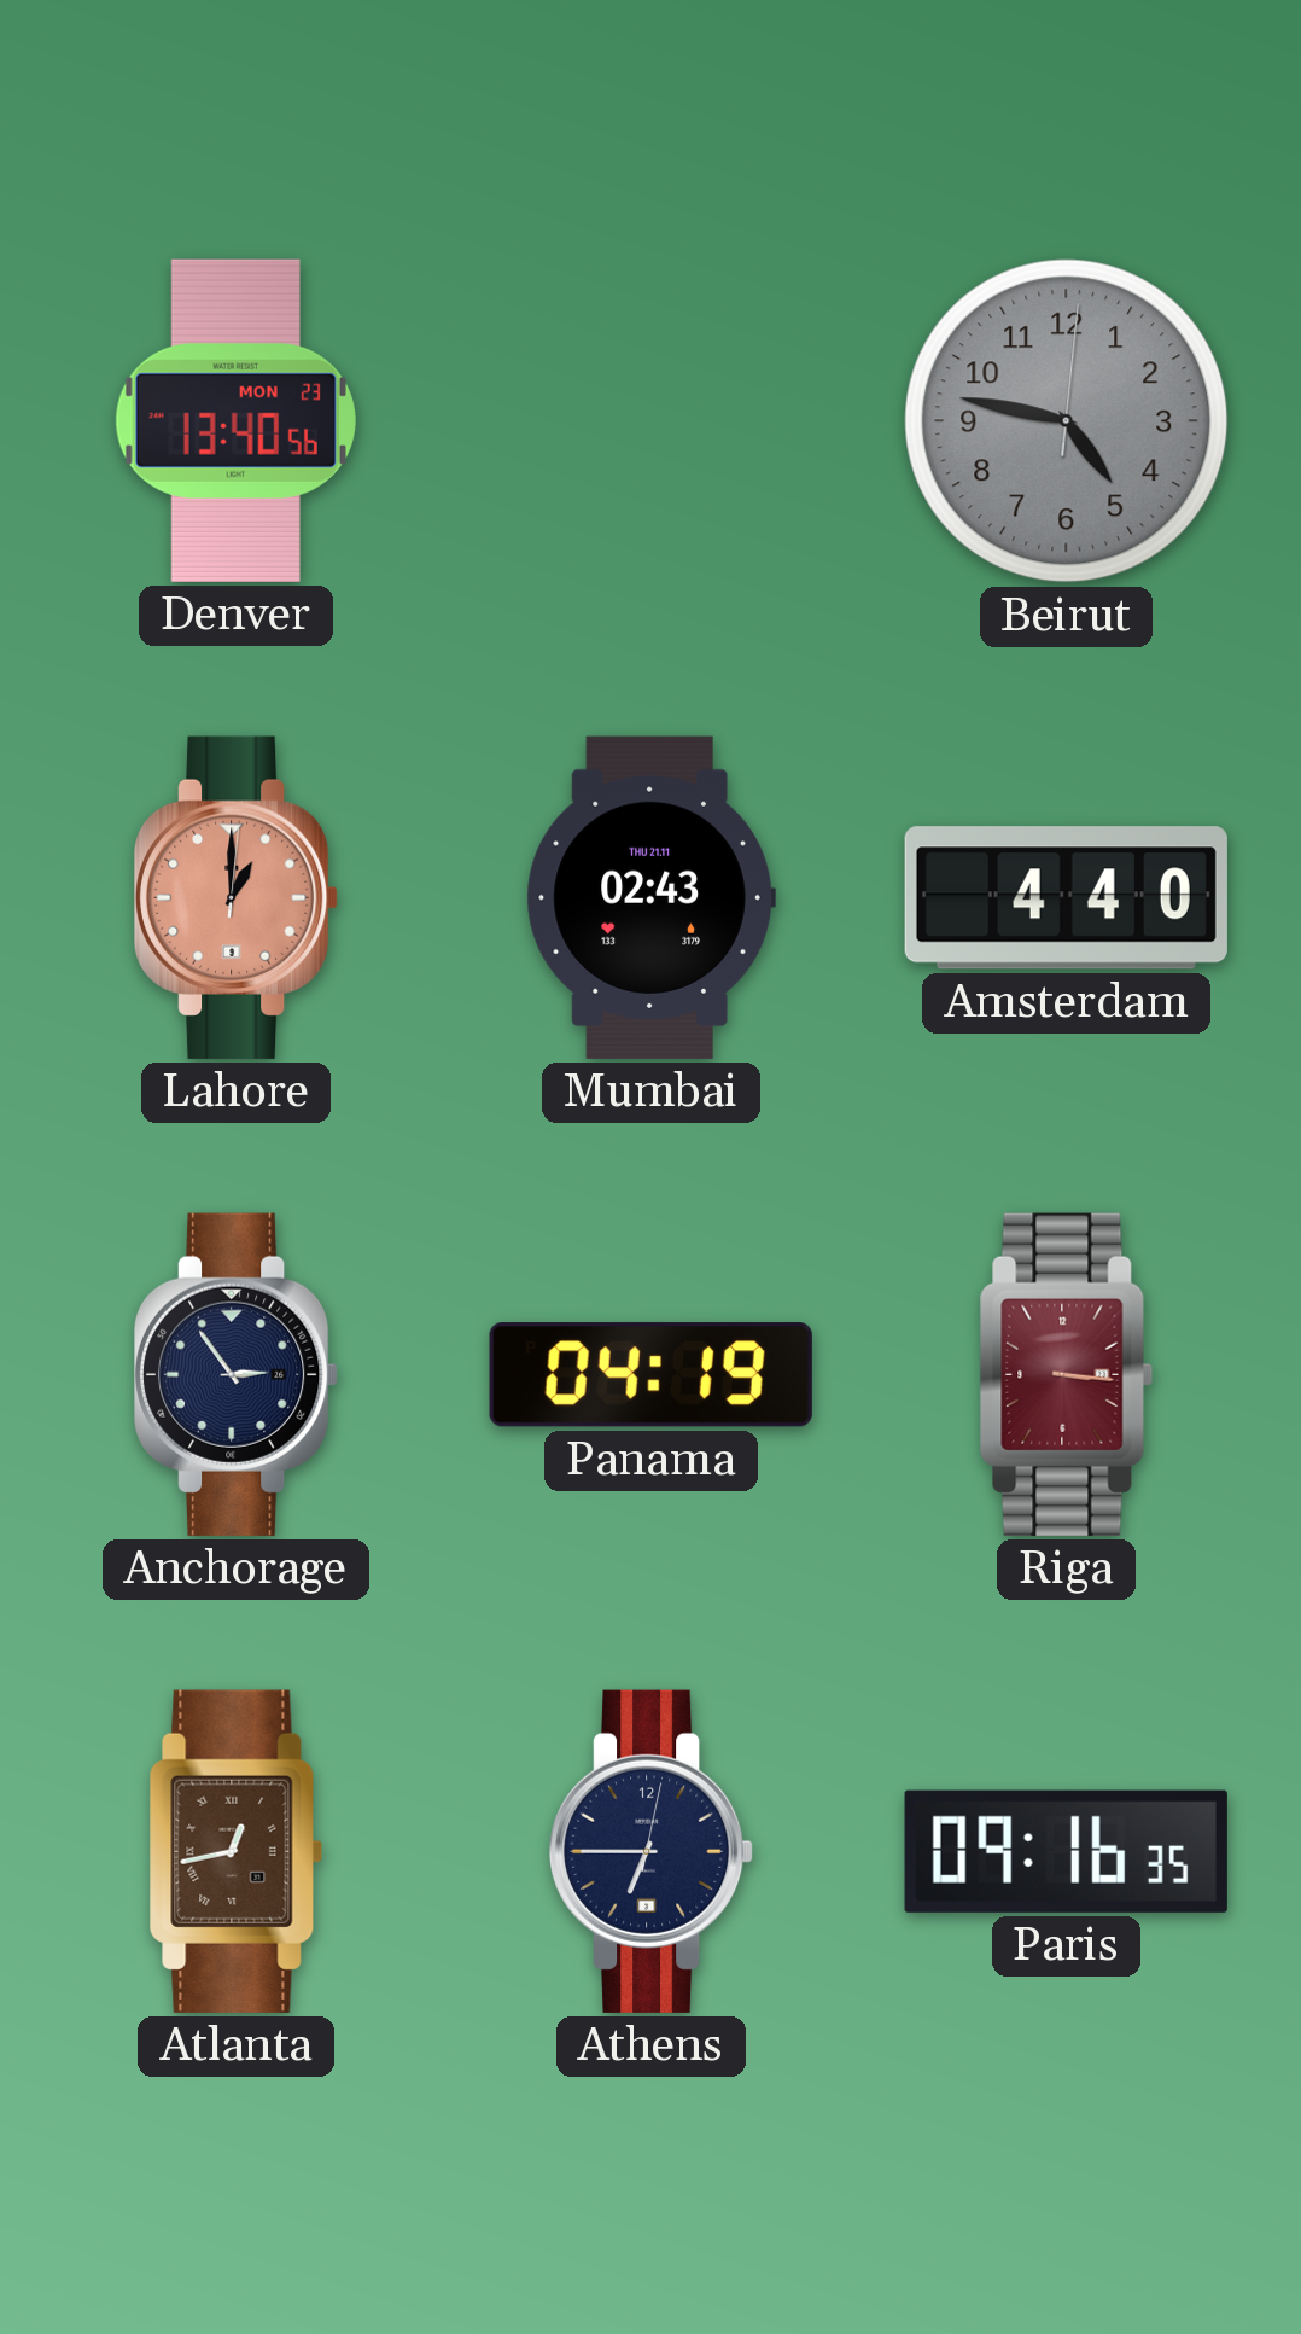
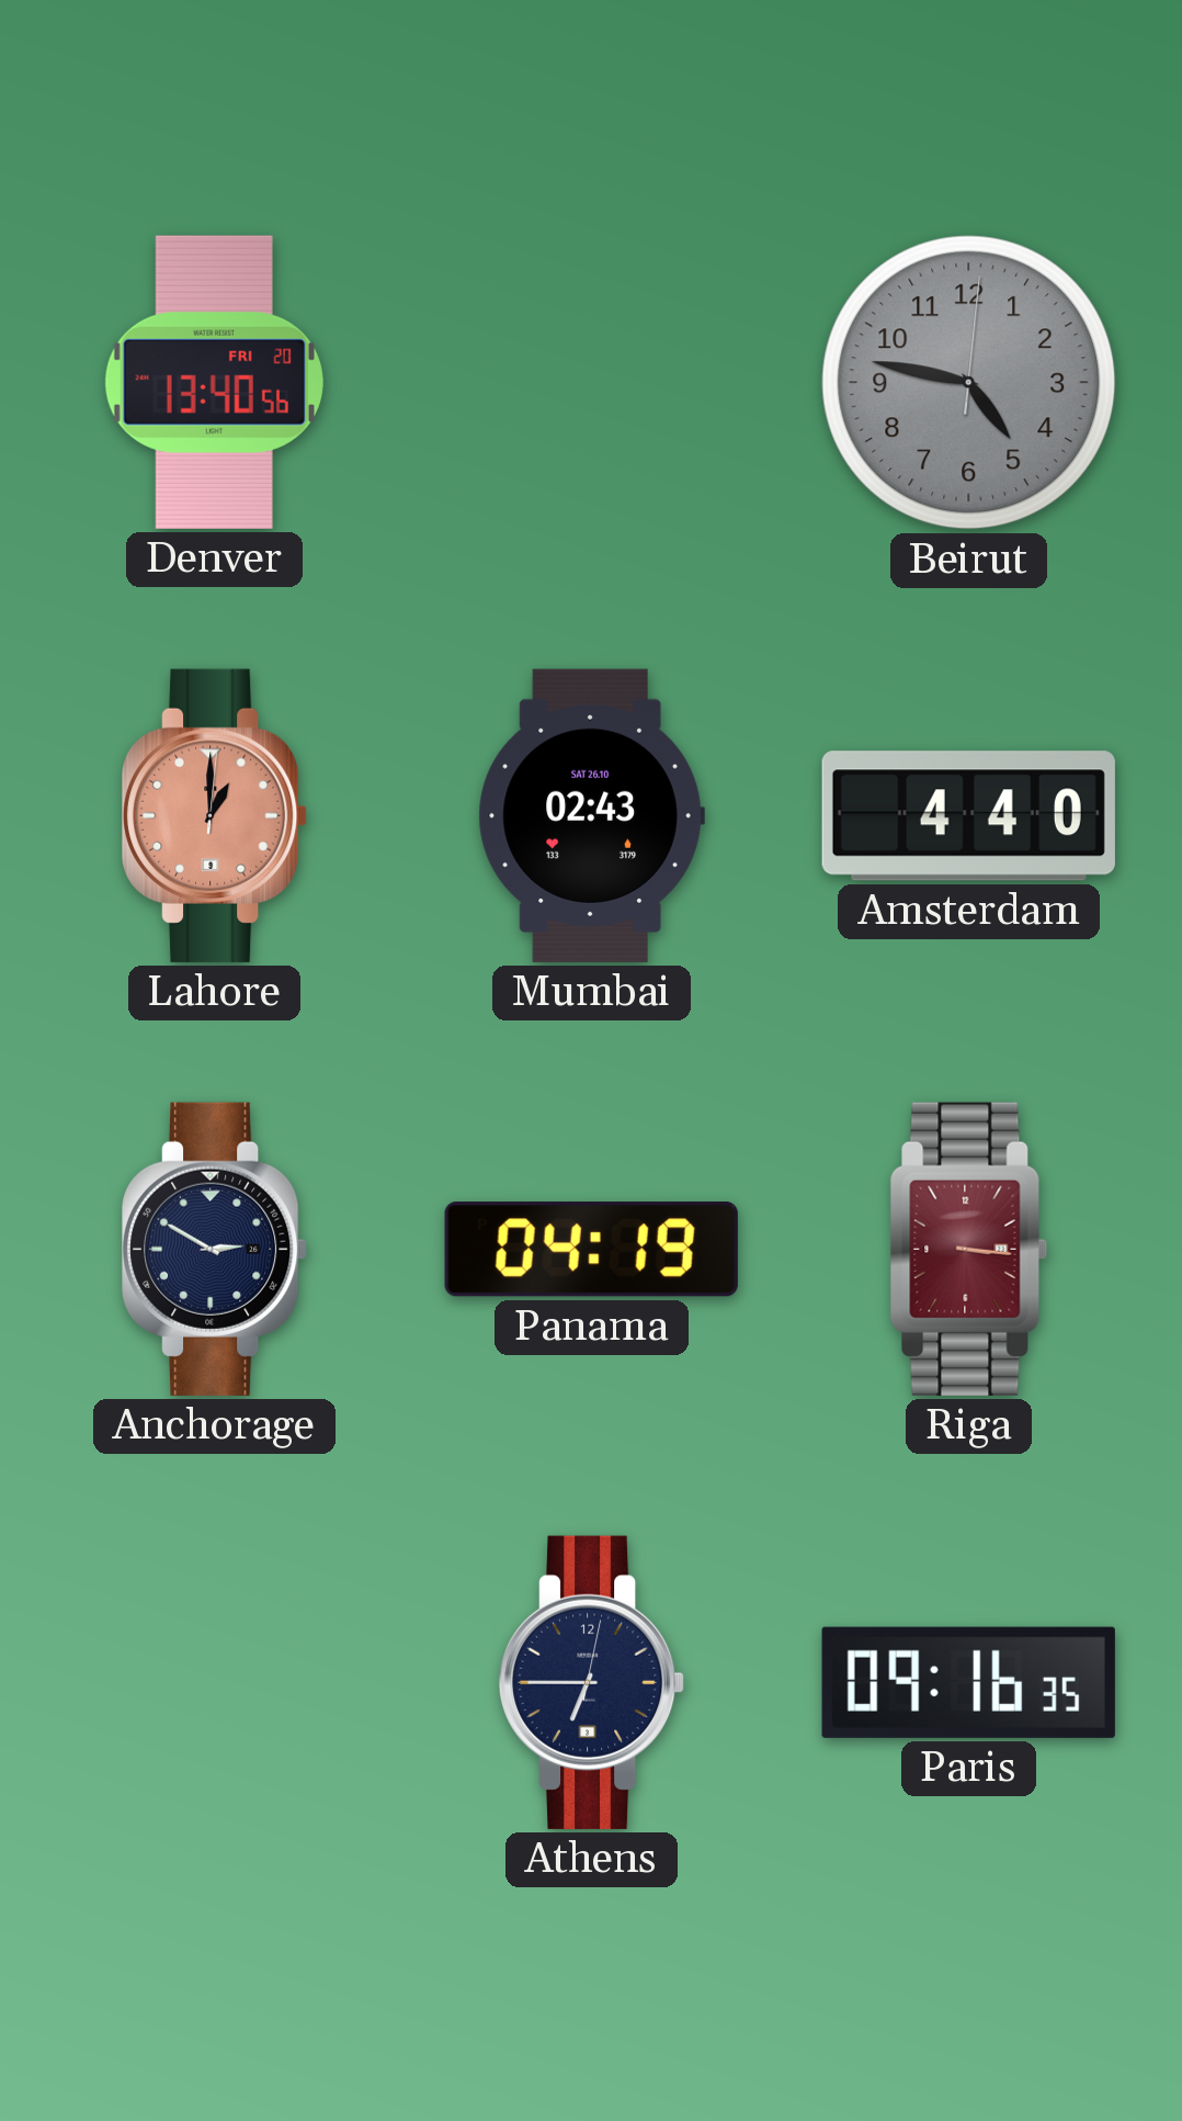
Denver date: MON 23 -> FRI 20 (214, 382)
Mumbai date: THU 21.11 -> SAT 26.10 (591, 815)
Anchorage: 2:54 -> 2:50 (216, 1249)
Atlanta: 12:43 -> none (237, 1851)
